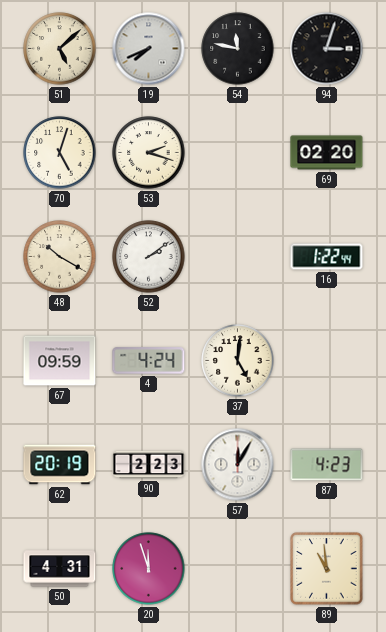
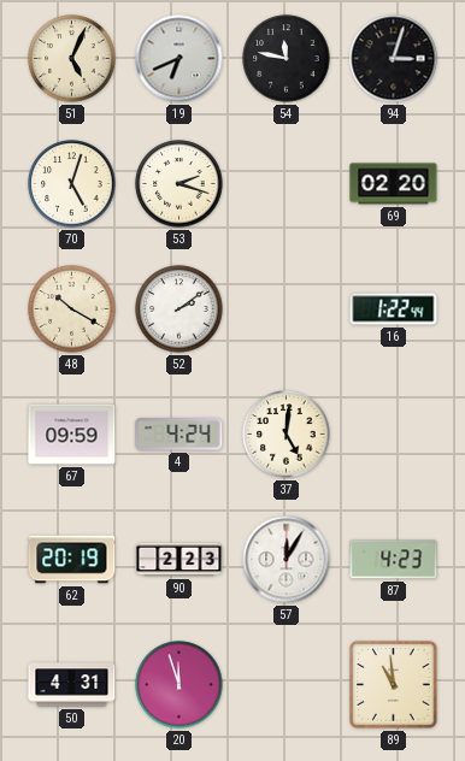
51: 5:08 -> 5:04 (72, 59)
19: 7:41 -> 6:41 (179, 59)
